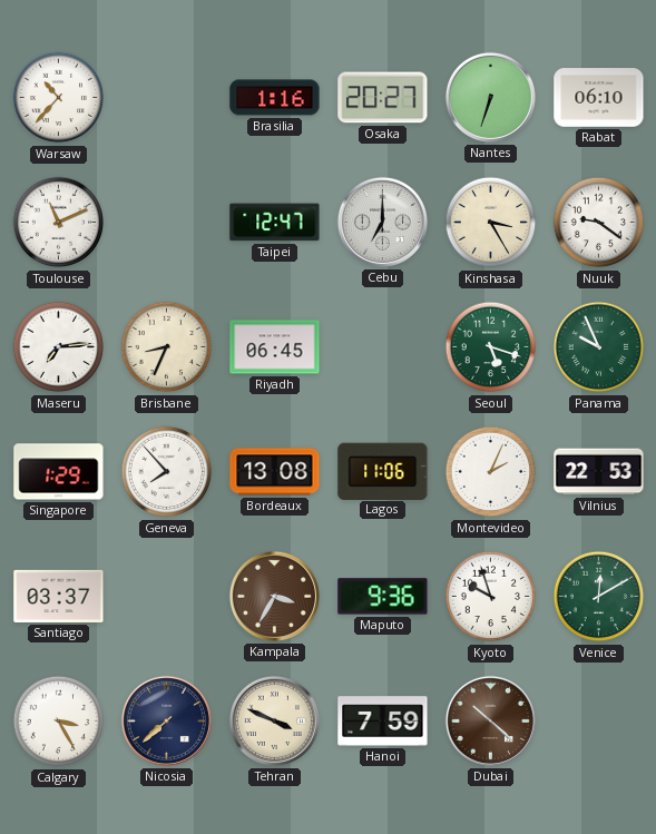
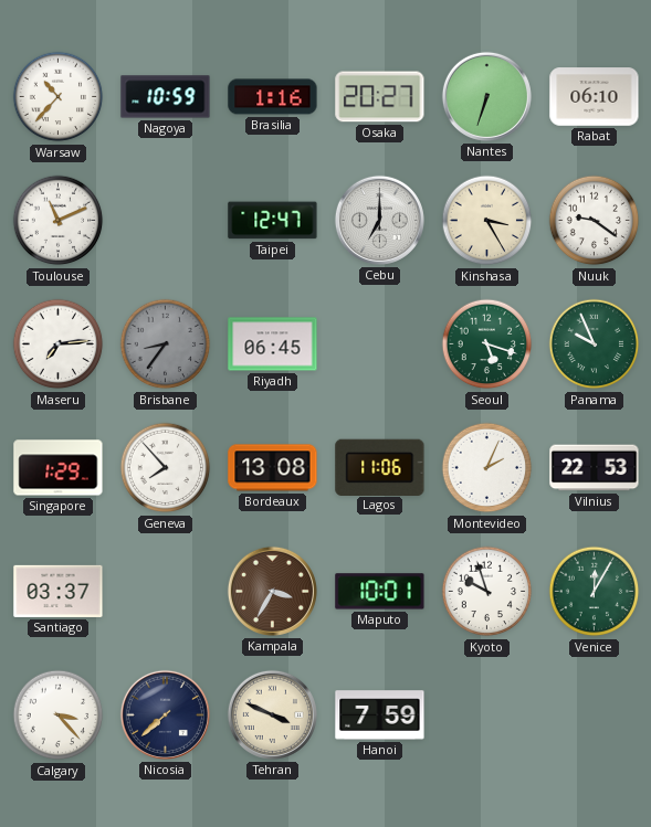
Nagoya: none -> 10:59 (166, 97)
Brisbane: 8:34 -> 8:36 (166, 344)
Brisbane dial: cream -> grey (166, 344)
Maputo: 9:36 -> 10:01 (380, 592)
Venice: 12:10 -> 12:05 (595, 592)
Calgary: 3:25 -> 3:23 (59, 715)
Dubai: 10:22 -> none (490, 720)
